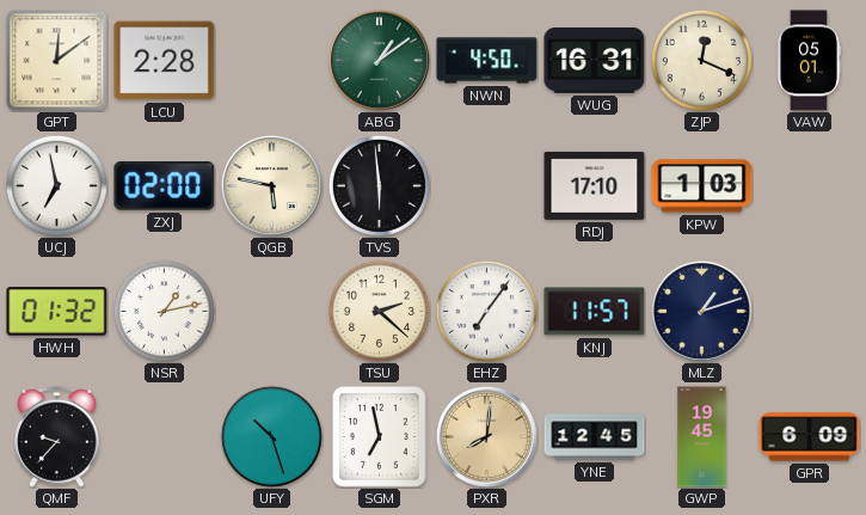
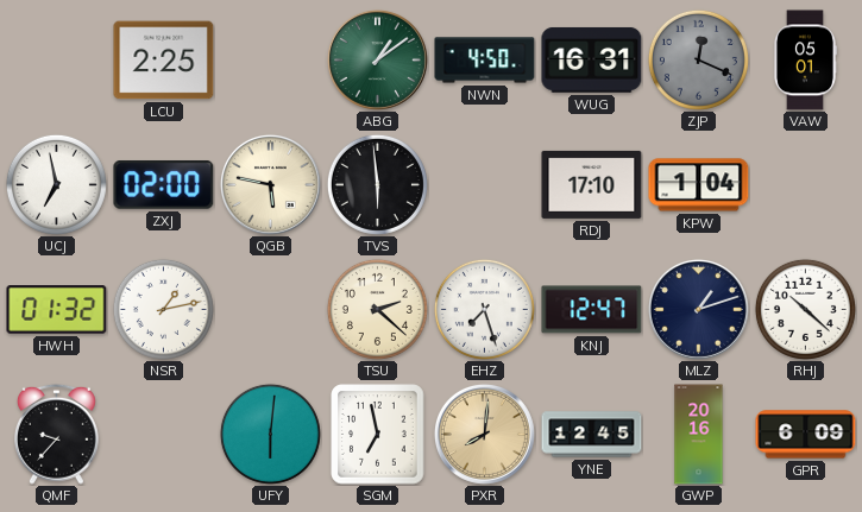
GPT: 12:09 -> none (57, 61)
LCU: 2:28 -> 2:25 (164, 61)
ZJP dial: cream -> grey (698, 59)
KPW: 1:03 -> 1:04 (699, 185)
EHZ: 7:06 -> 7:27 (484, 309)
KNJ: 11:57 -> 12:47 (592, 310)
RHJ: none -> 10:22 (805, 309)
UFY: 10:27 -> 6:01 (270, 434)
GWP: 19:45 -> 20:16 (699, 435)
